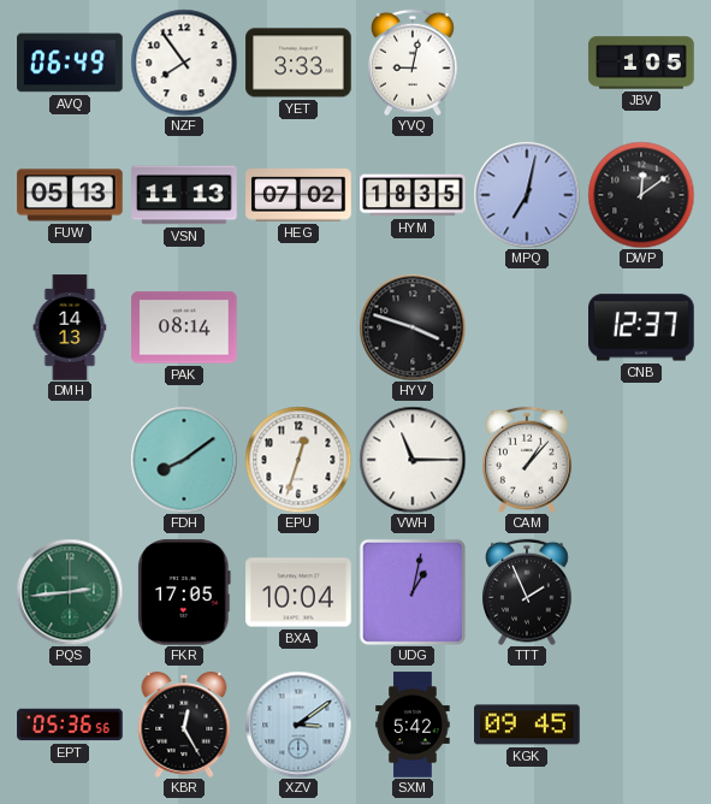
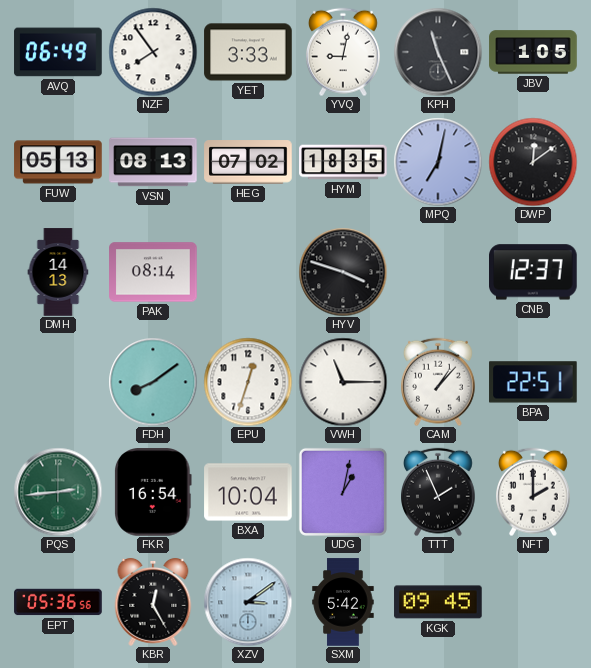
KPH: none -> 11:26 (438, 52)
VSN: 11:13 -> 08:13 (153, 162)
BPA: none -> 22:51 (533, 382)
FKR: 17:05 -> 16:54 (154, 492)
NFT: none -> 2:00 (534, 492)
